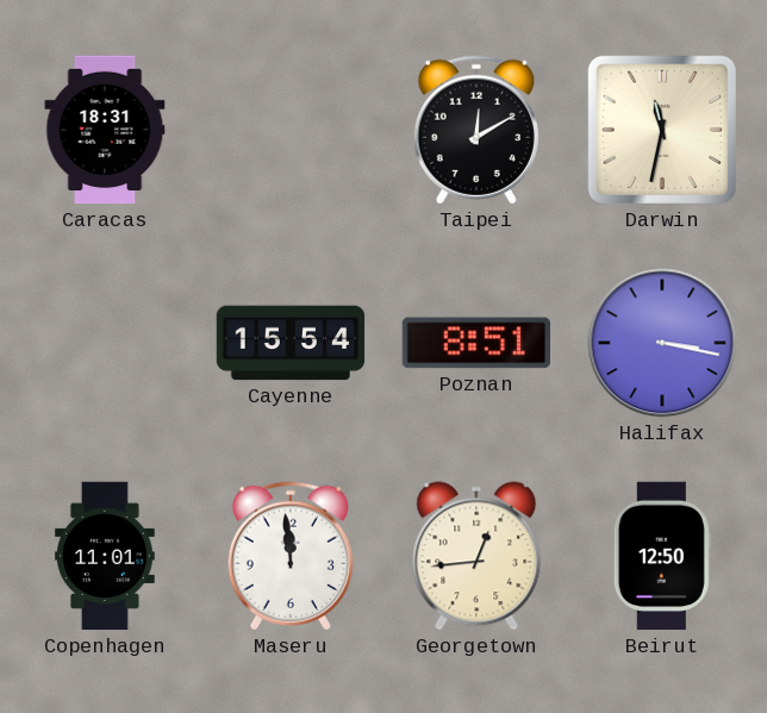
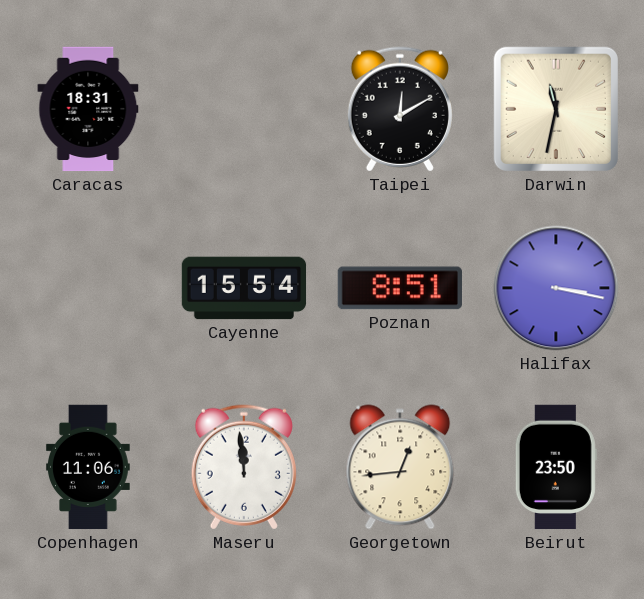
Copenhagen: 11:01 -> 11:06 (88, 467)
Beirut: 12:50 -> 23:50 (556, 467)
